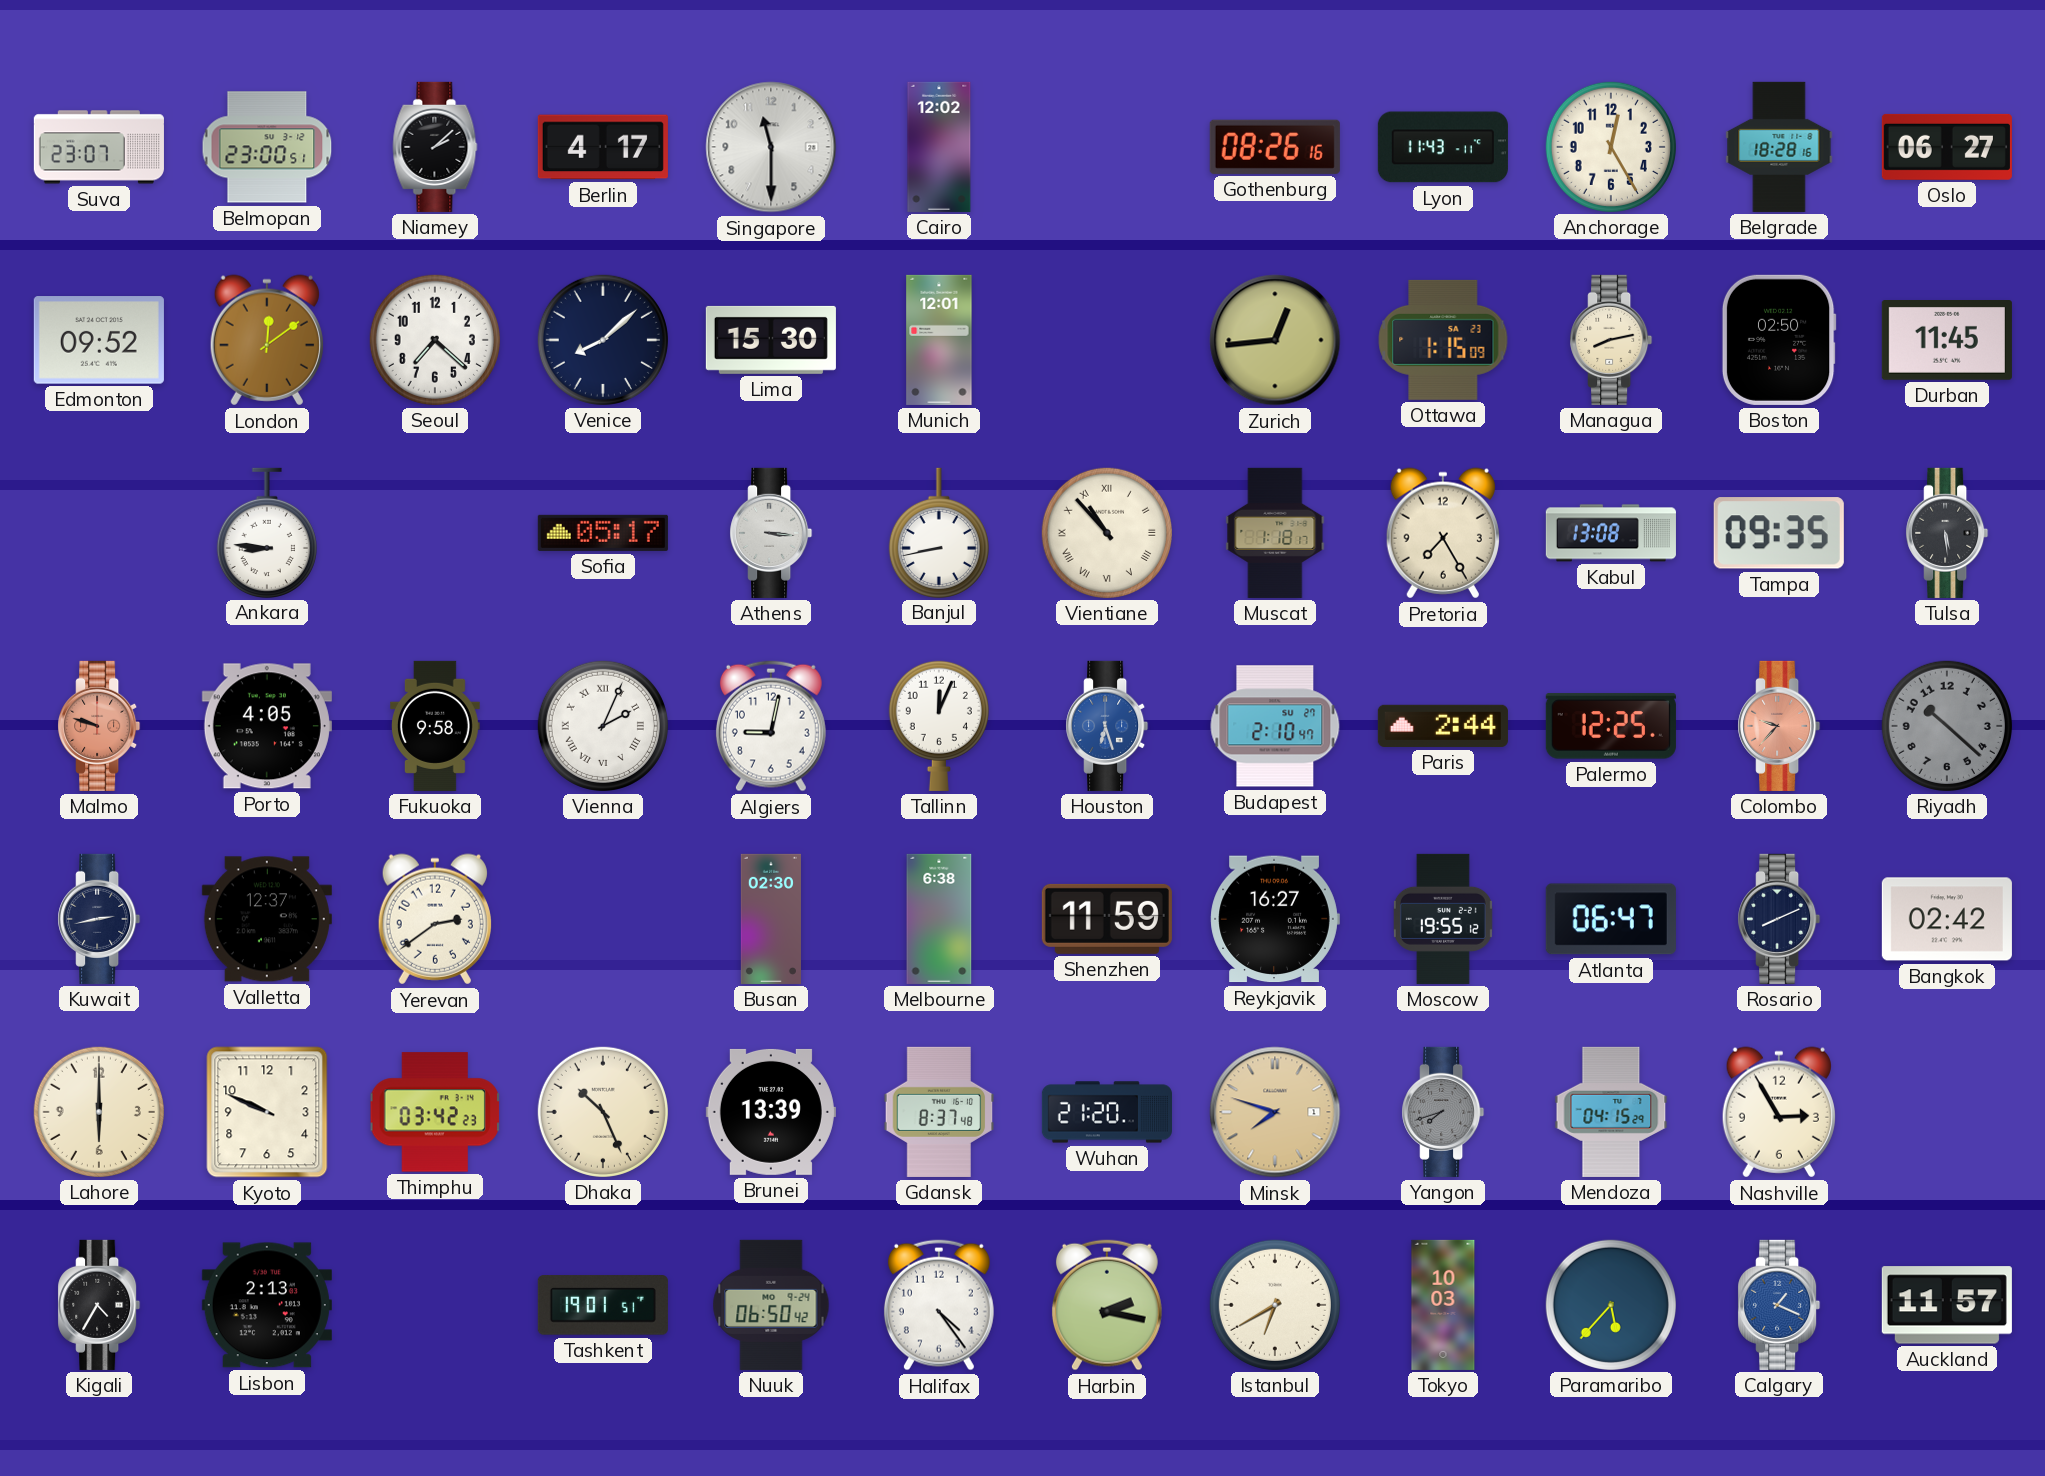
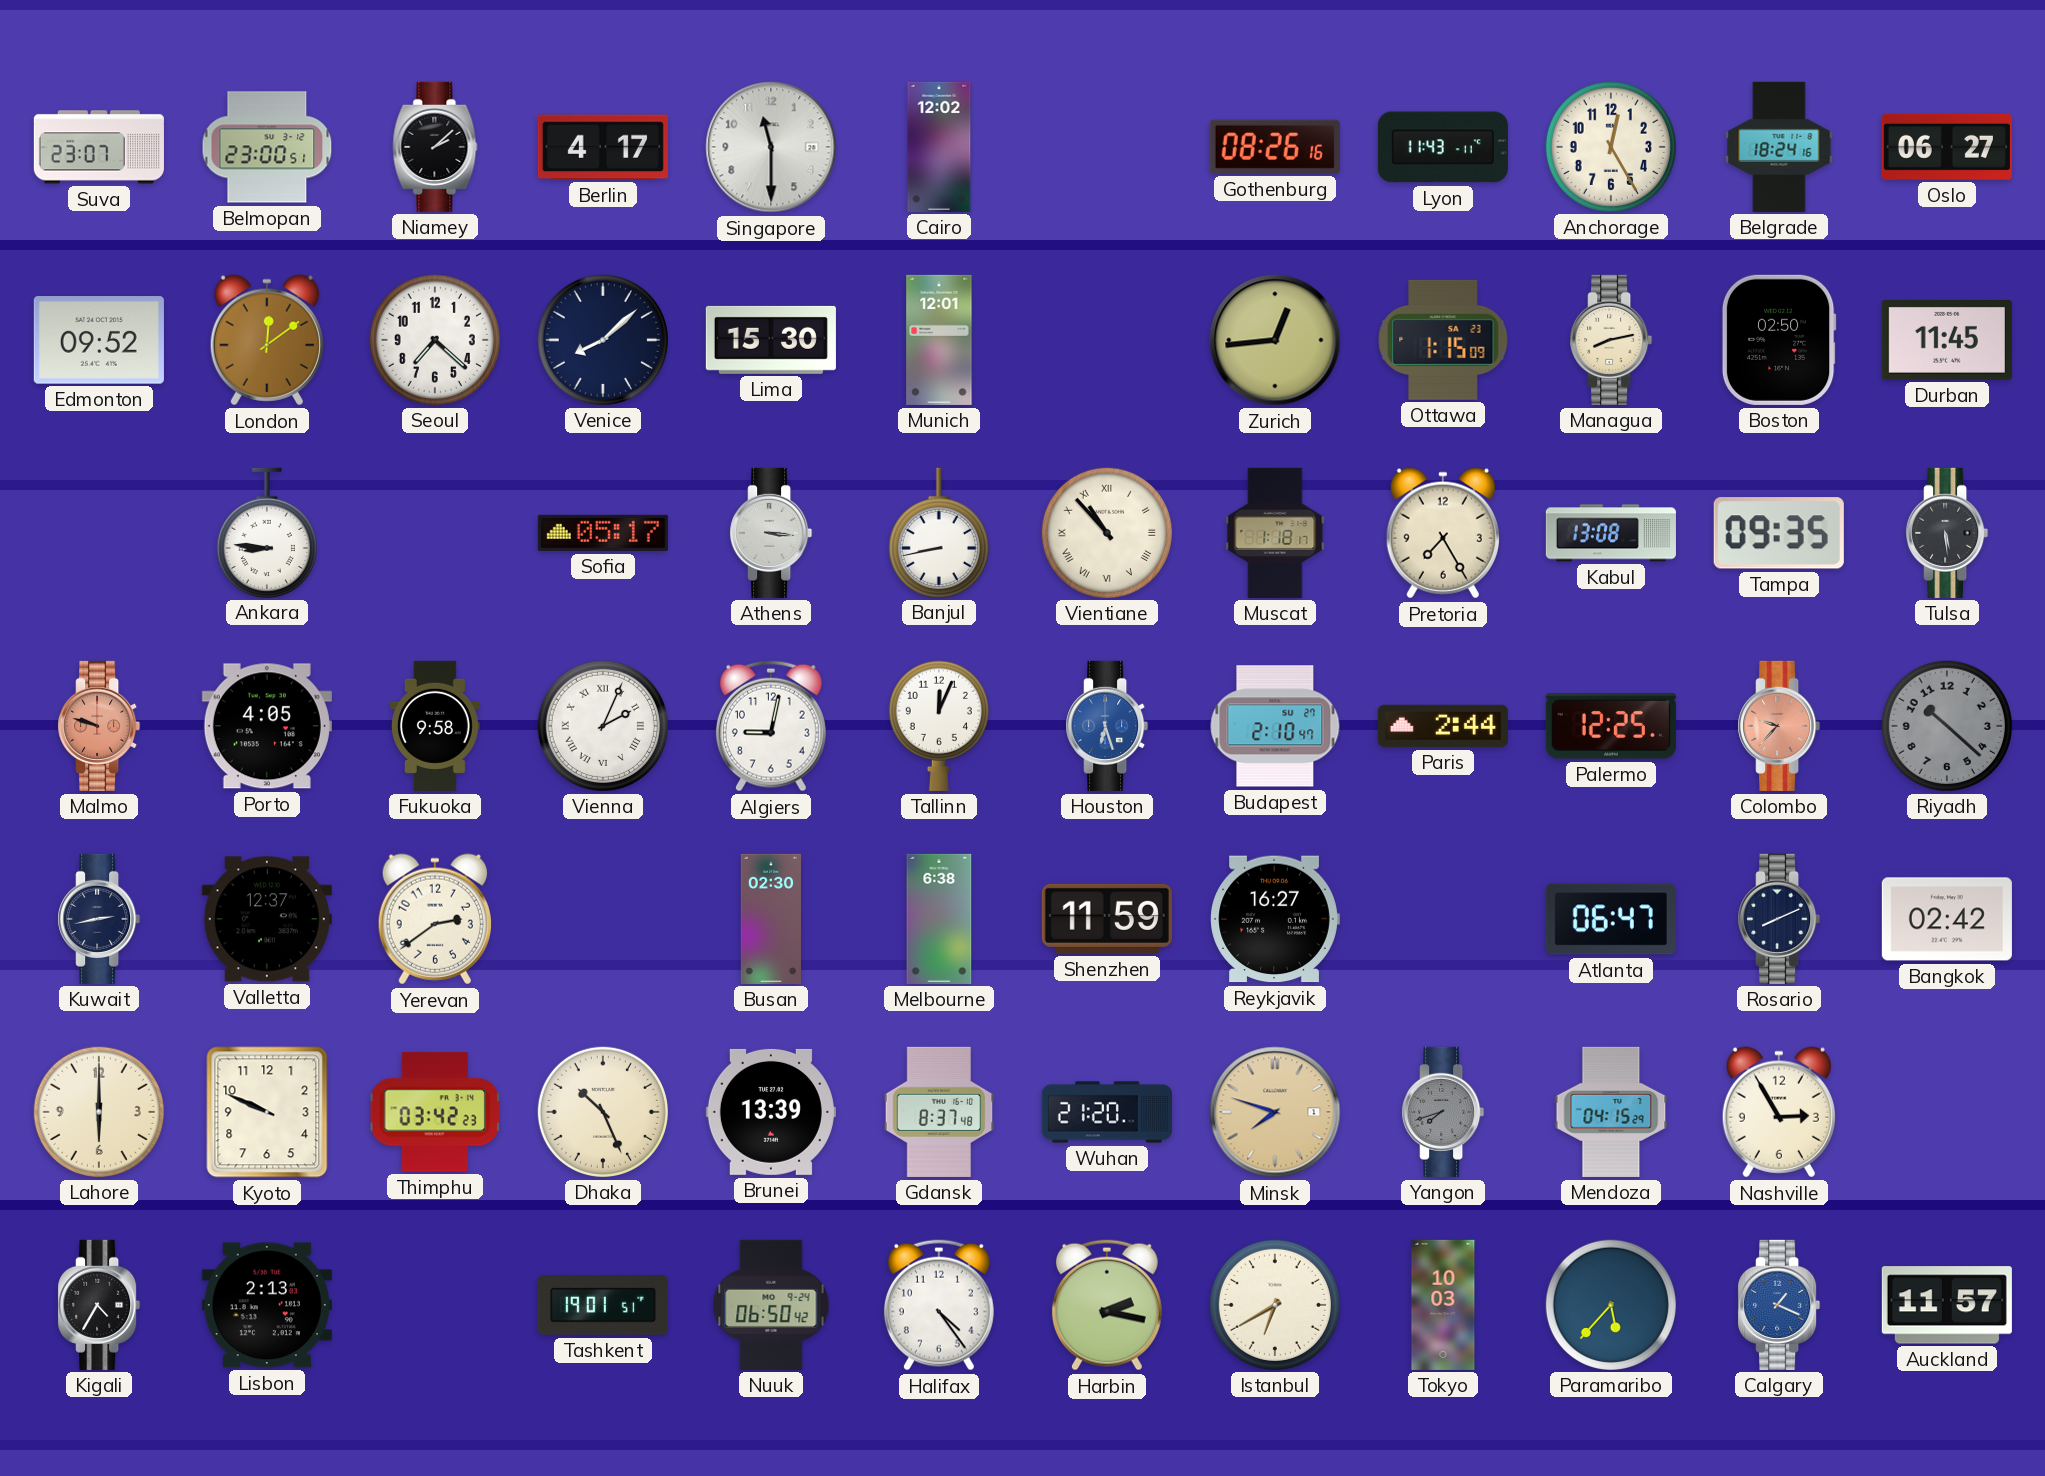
Belgrade: 18:28 -> 18:24 (1779, 147)
Moscow: 19:55 -> none (1443, 919)
